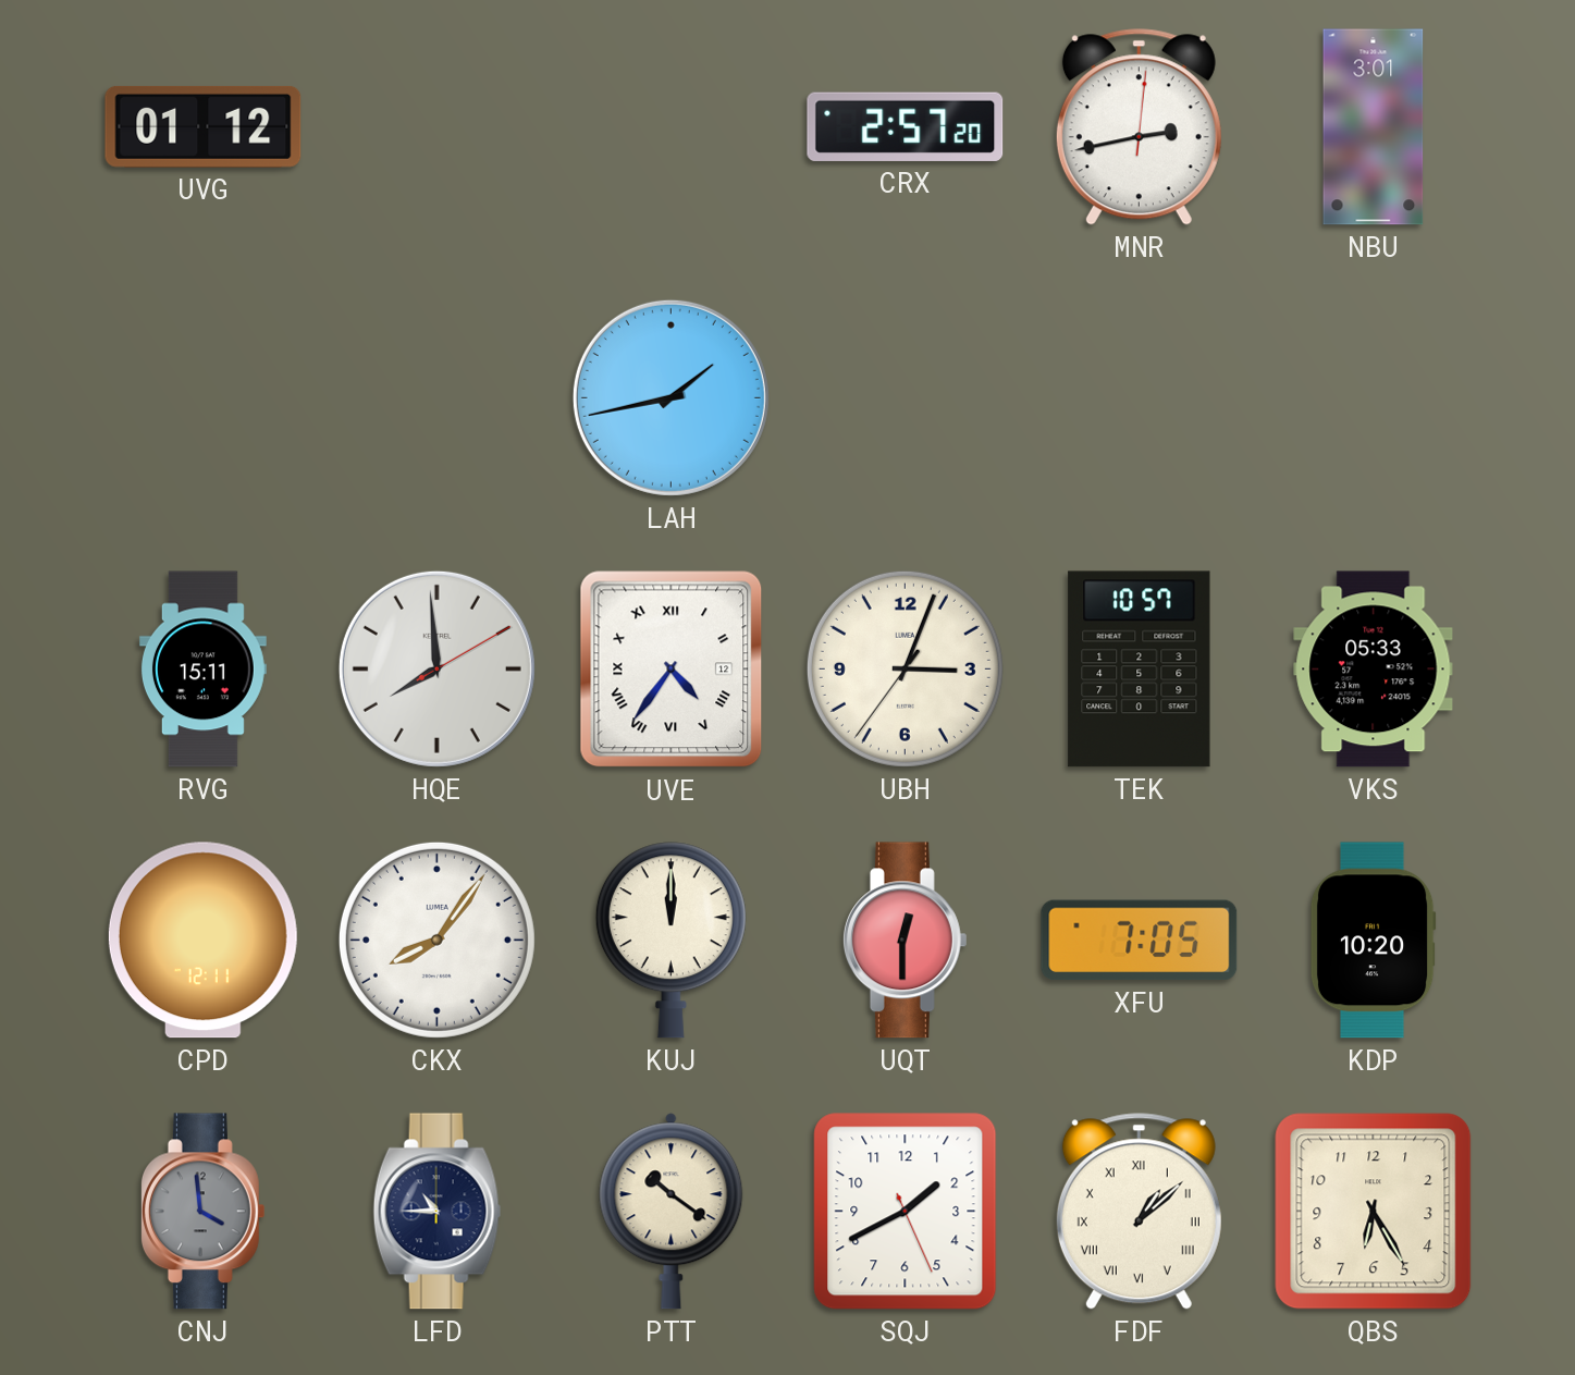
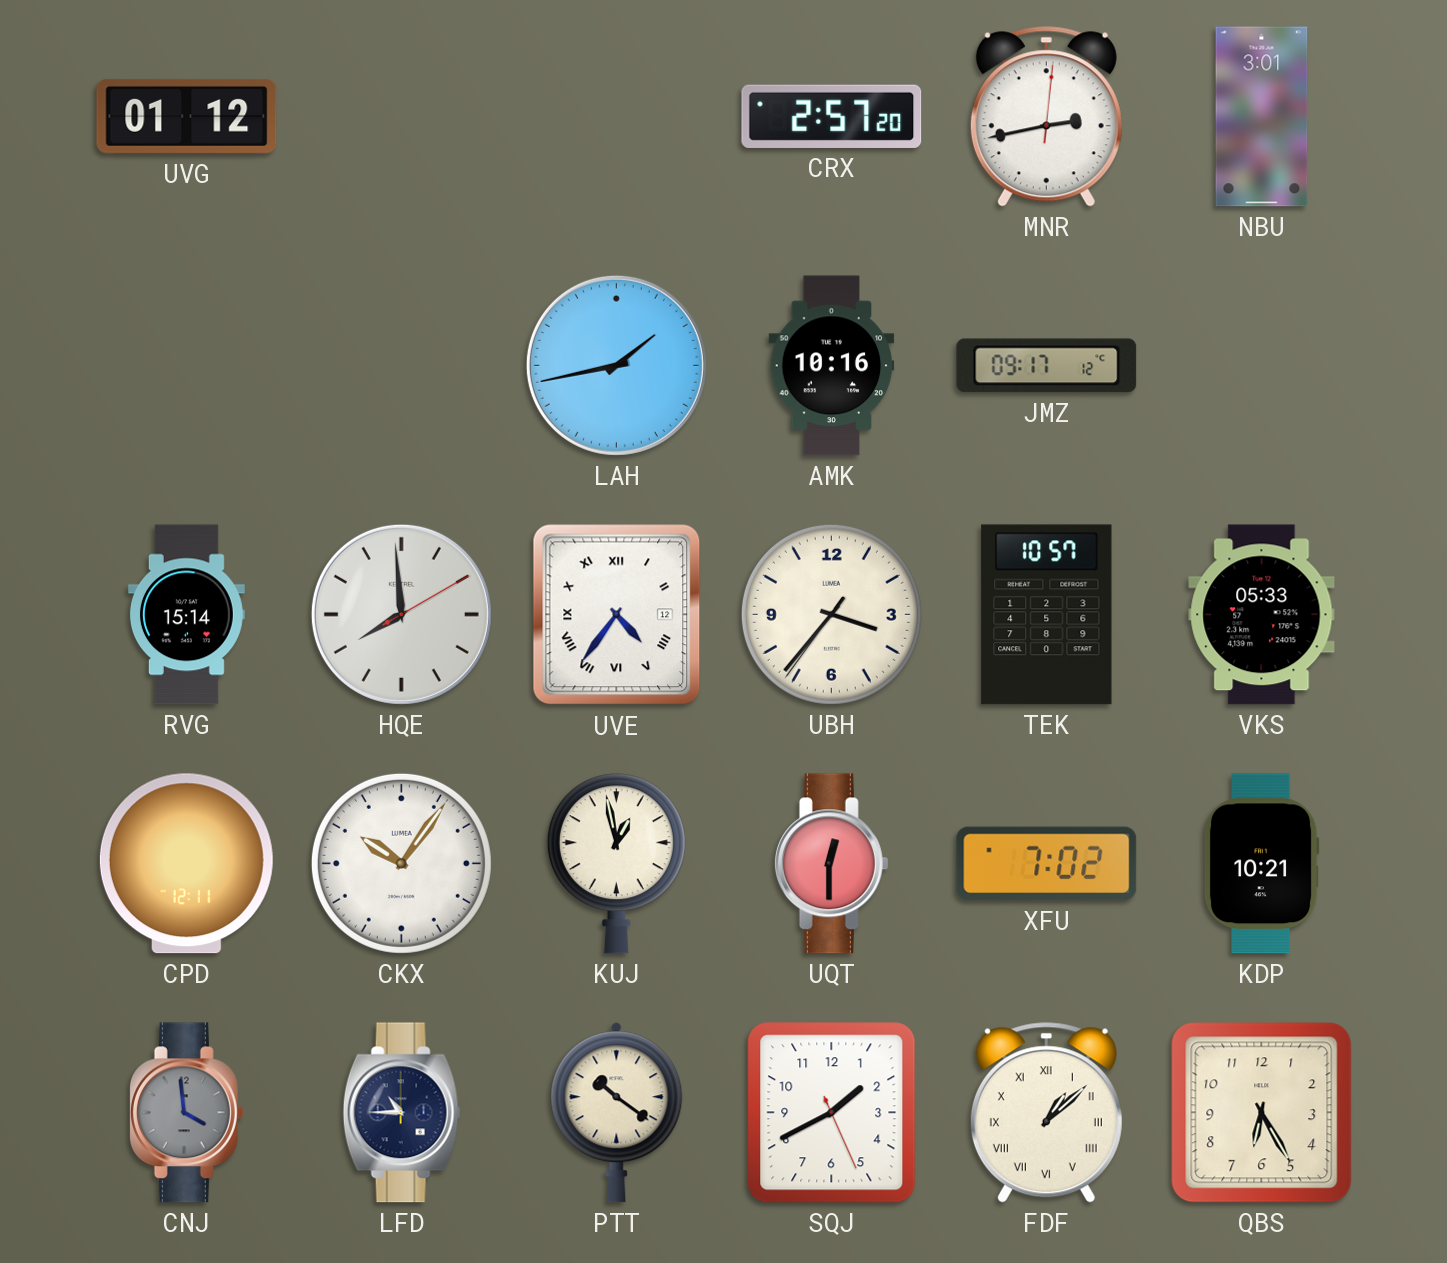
AMK: none -> 10:16 (832, 366)
JMZ: none -> 09:17 (1047, 366)
RVG: 15:11 -> 15:14 (186, 615)
UBH: 3:03 -> 3:36 (831, 614)
CKX: 8:06 -> 10:06 (401, 863)
KUJ: 12:00 -> 12:58 (616, 864)
XFU: 7:05 -> 7:02 (1047, 864)
KDP: 10:20 -> 10:21 (1261, 864)
